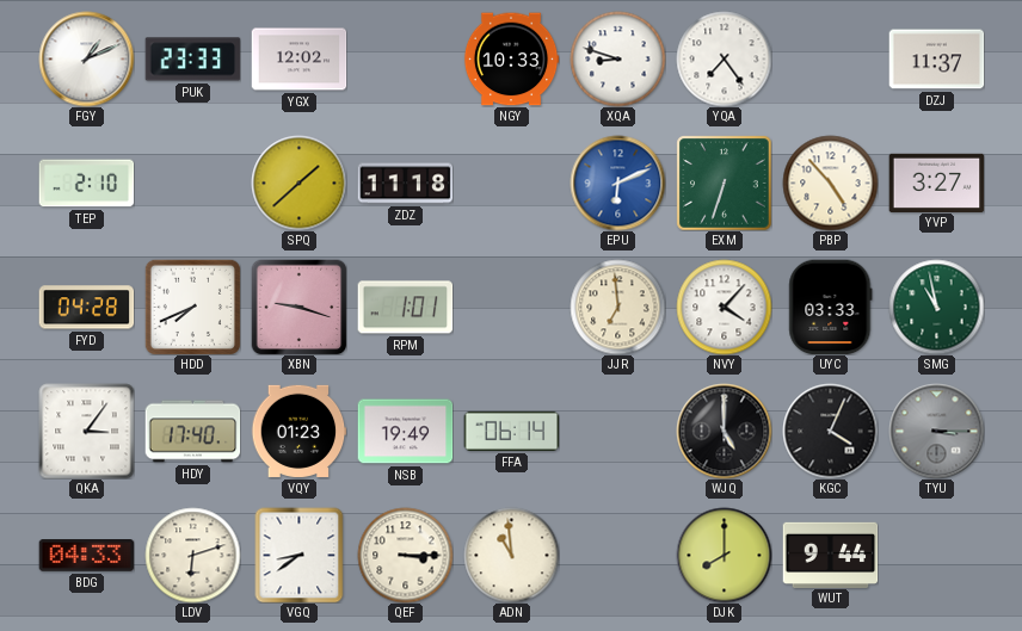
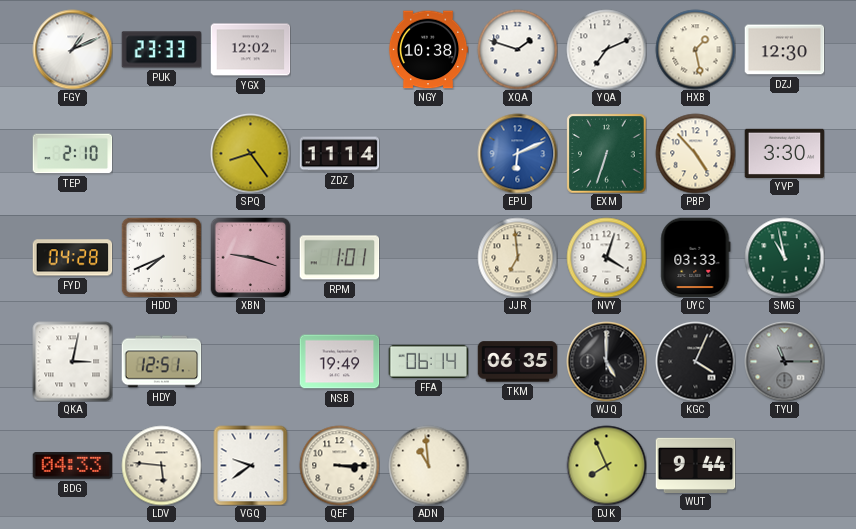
NGY: 10:33 -> 10:38 (428, 50)
XQA: 8:48 -> 1:48 (517, 49)
YQA: 7:24 -> 7:11 (606, 49)
HXB: none -> 1:28 (695, 49)
DZJ: 11:37 -> 12:30 (784, 50)
SPQ: 1:38 -> 8:24 (250, 153)
ZDZ: 11:18 -> 11:14 (339, 154)
YVP: 3:27 -> 3:30 (784, 153)
NVY: 4:07 -> 4:03 (606, 257)
QKA: 3:06 -> 3:02 (72, 361)
HDY: 17:40 -> 12:51 (161, 362)
VQY: 01:23 -> none (298, 431)
TKM: none -> 06:35 (517, 362)
TYU: 3:15 -> 11:15 (784, 361)
LDV: 6:12 -> 5:46 (161, 465)
VGQ: 8:39 -> 9:39 (251, 465)
DJK: 8:00 -> 7:56 (606, 465)
